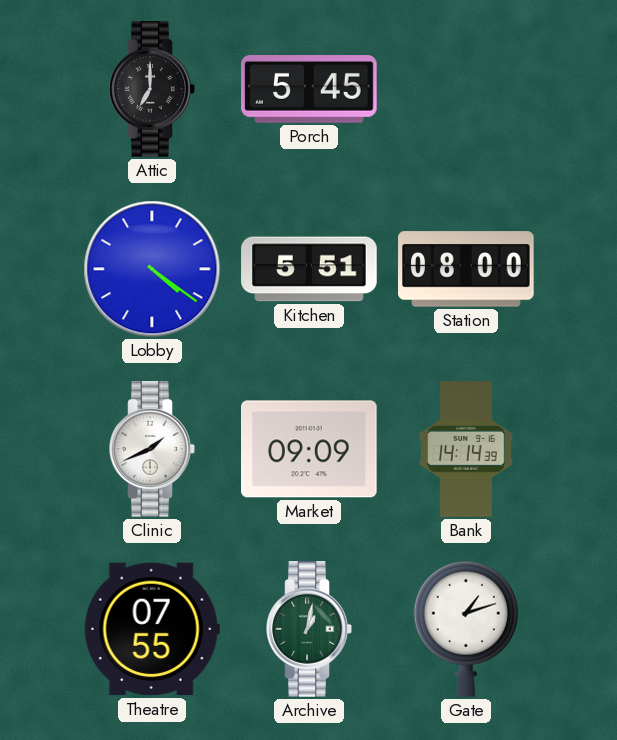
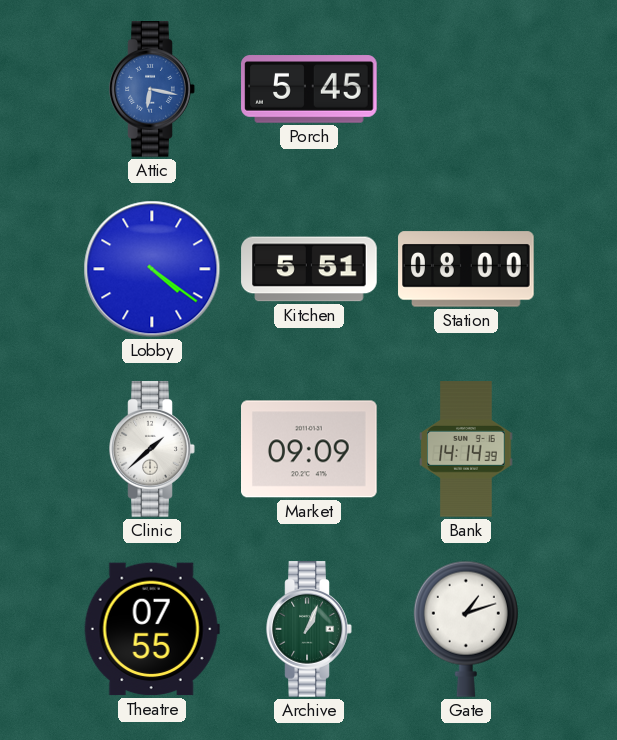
Attic: 7:00 -> 6:17 (152, 89)
Attic dial: black -> blue (152, 89)
Clinic: 1:41 -> 1:38 (152, 449)
Archive: 1:02 -> 1:04 (309, 629)
